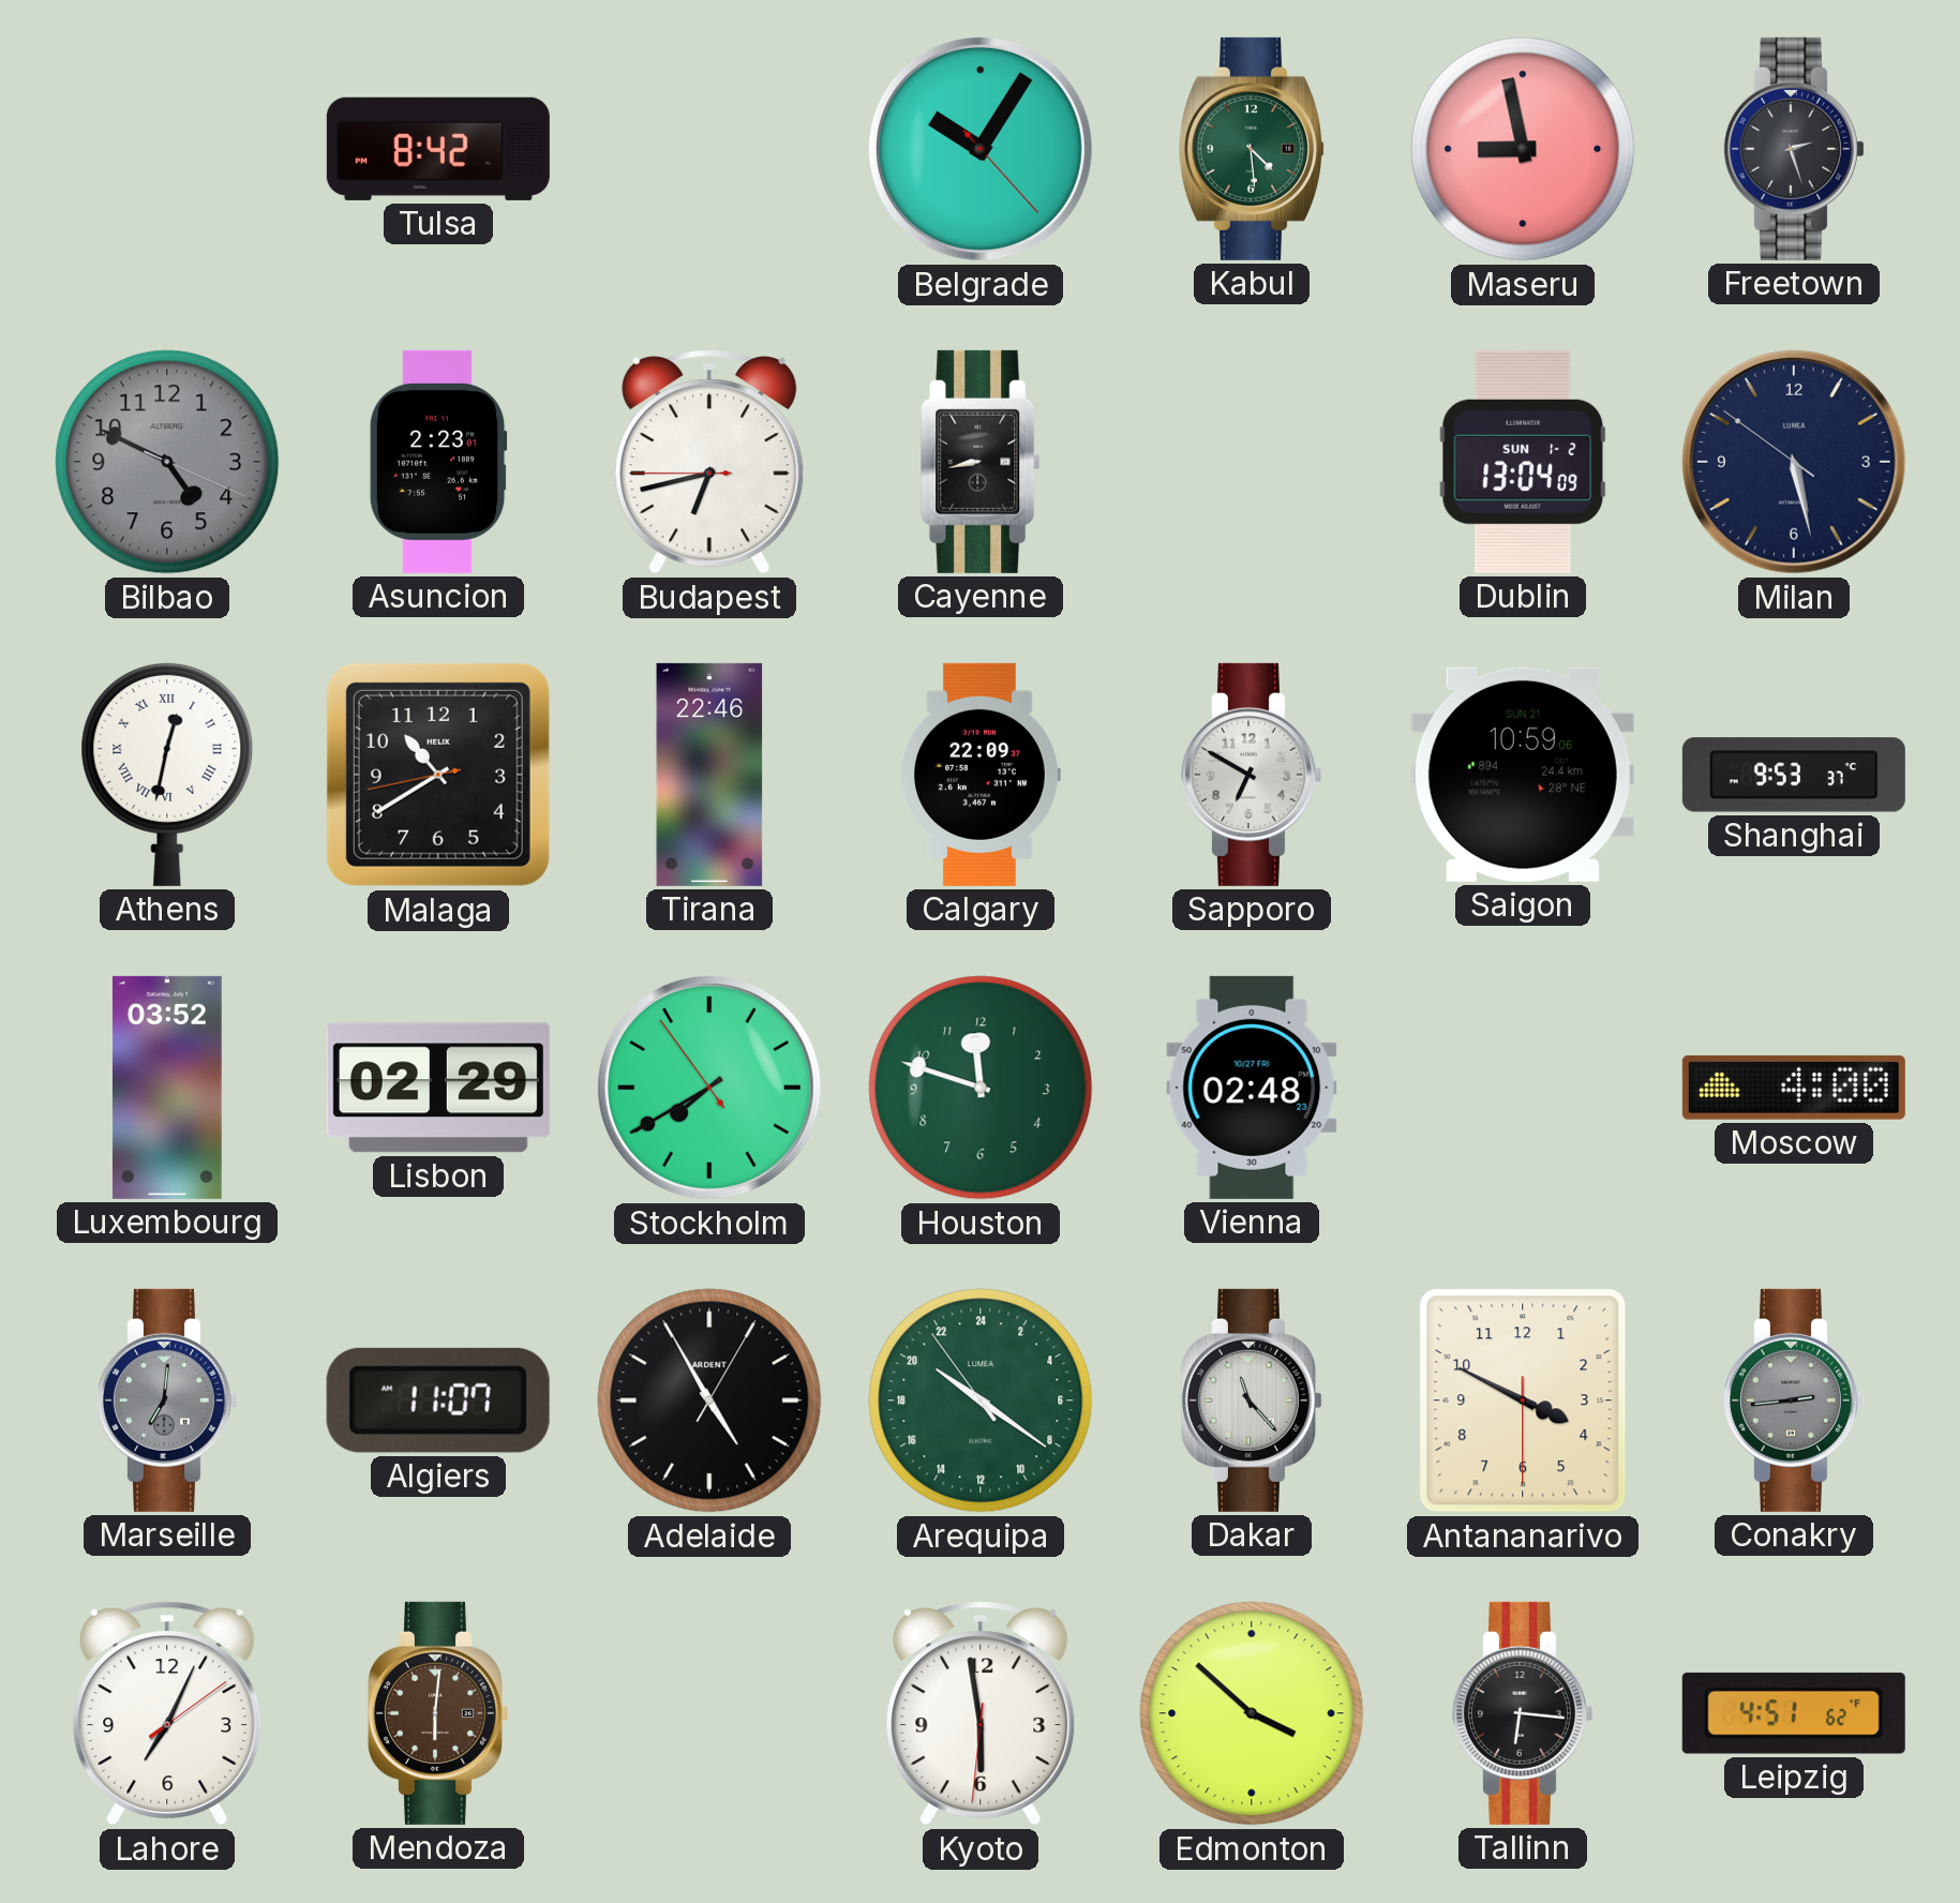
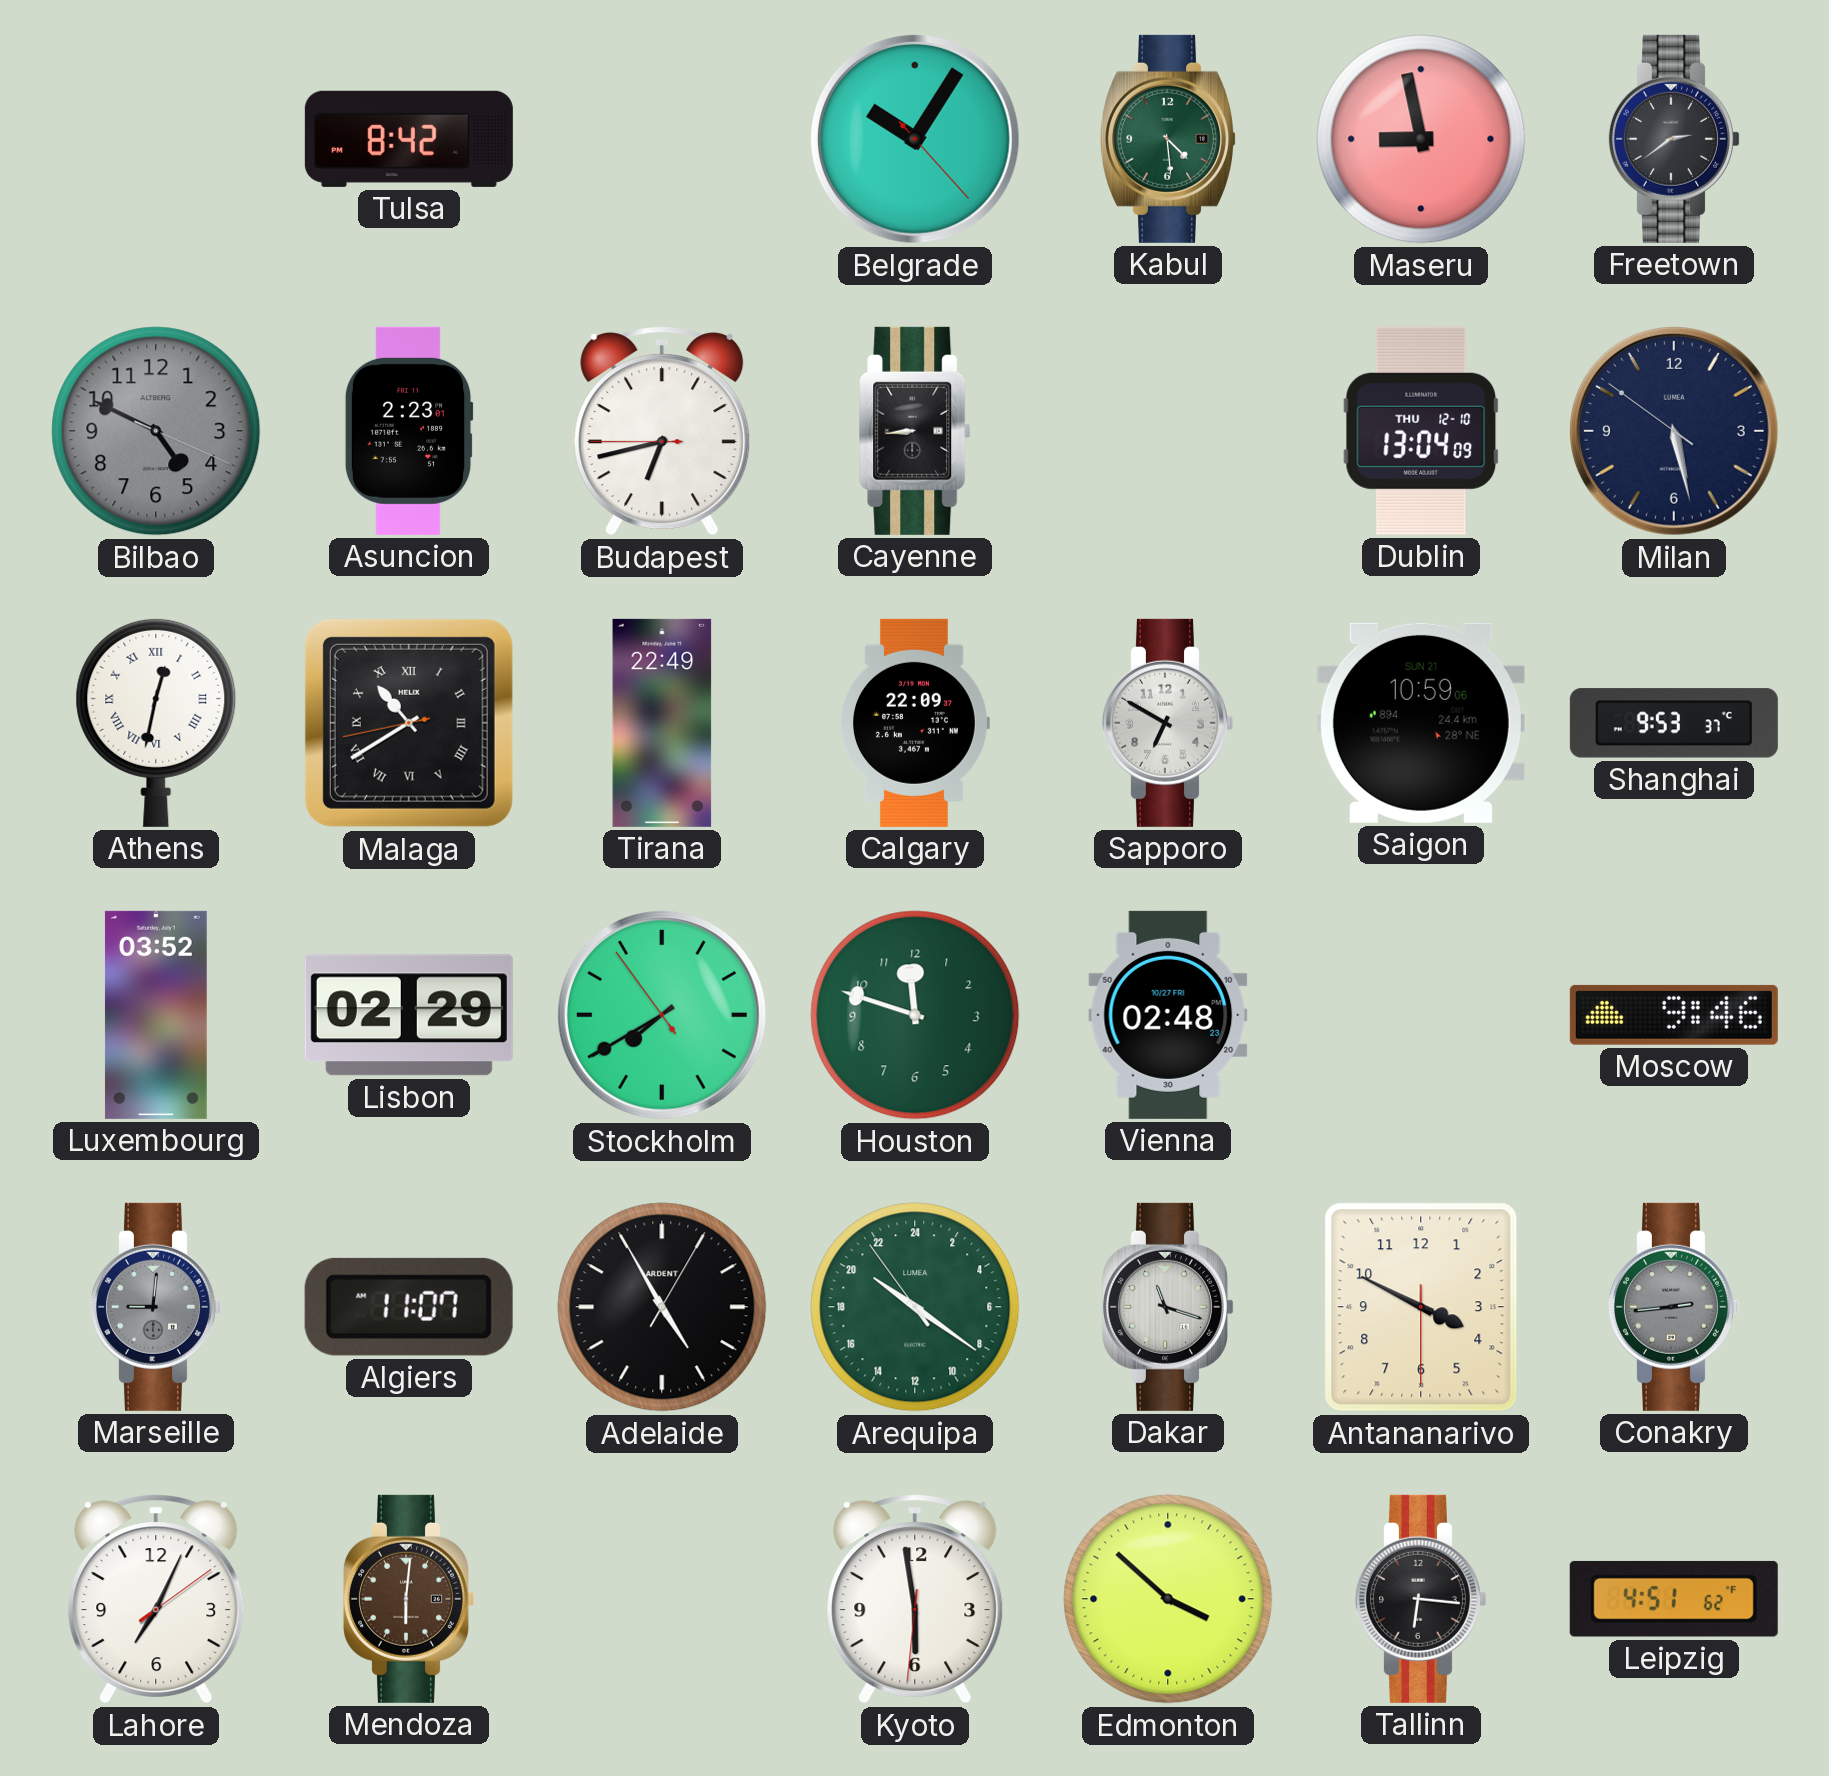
Freetown: 2:27 -> 2:39 (1674, 139)
Cayenne: 8:43 -> 8:44 (916, 431)
Dublin date: SUN 1-2 -> THU 12-10 (1421, 431)
Malaga numerals: Arabic -> Roman (409, 723)
Tirana: 22:46 -> 22:49 (662, 723)
Moscow: 4:00 -> 9:46 (1674, 1015)
Marseille: 7:01 -> 9:01 (156, 1307)
Dakar: 11:23 -> 11:18 (1168, 1307)
